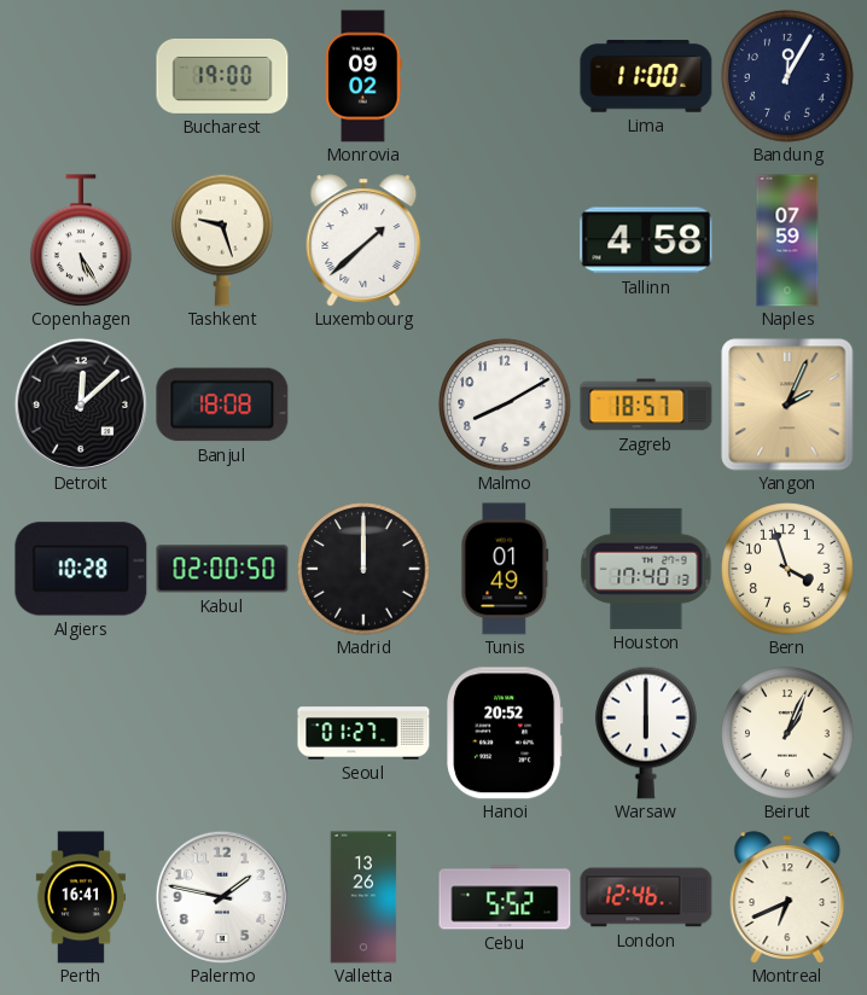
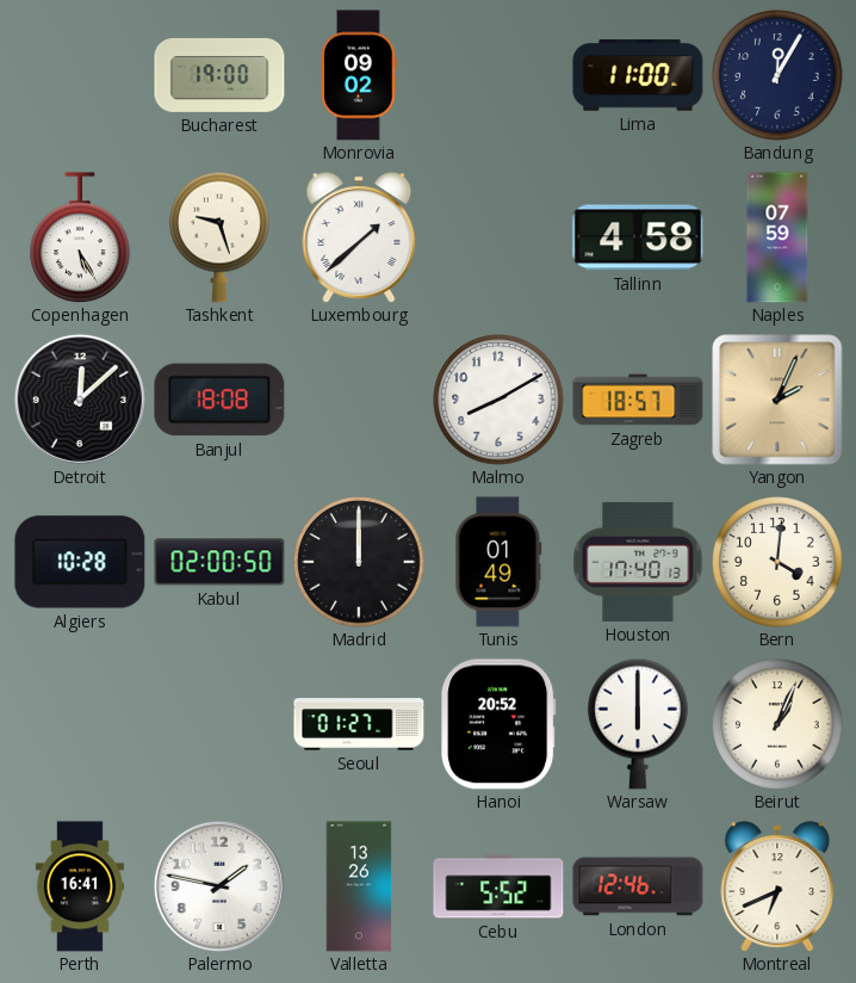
Bern: 3:57 -> 4:01 (777, 562)
